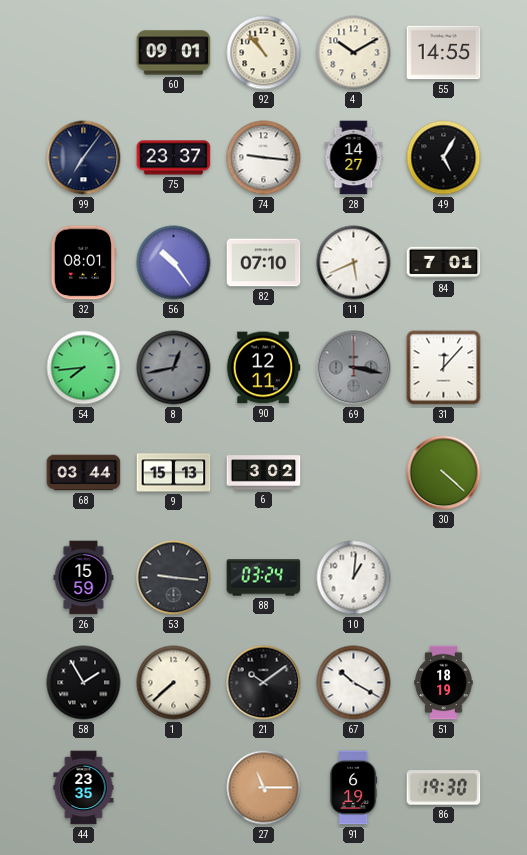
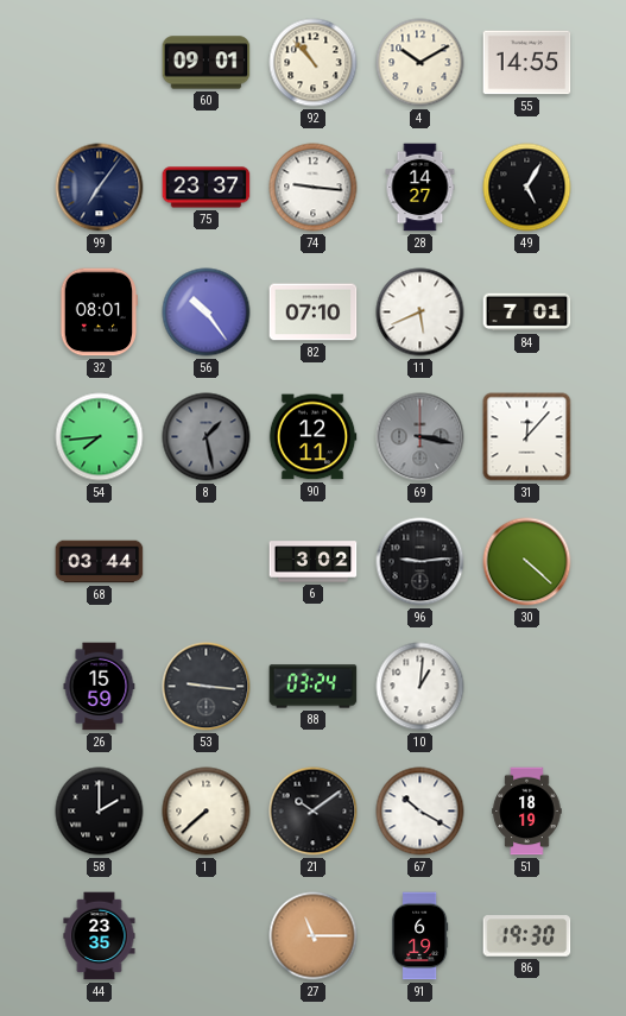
8: 12:43 -> 1:28 (207, 437)
9: 15:13 -> none (174, 473)
96: none -> 9:14 (421, 562)
58: 1:55 -> 2:00 (100, 812)
